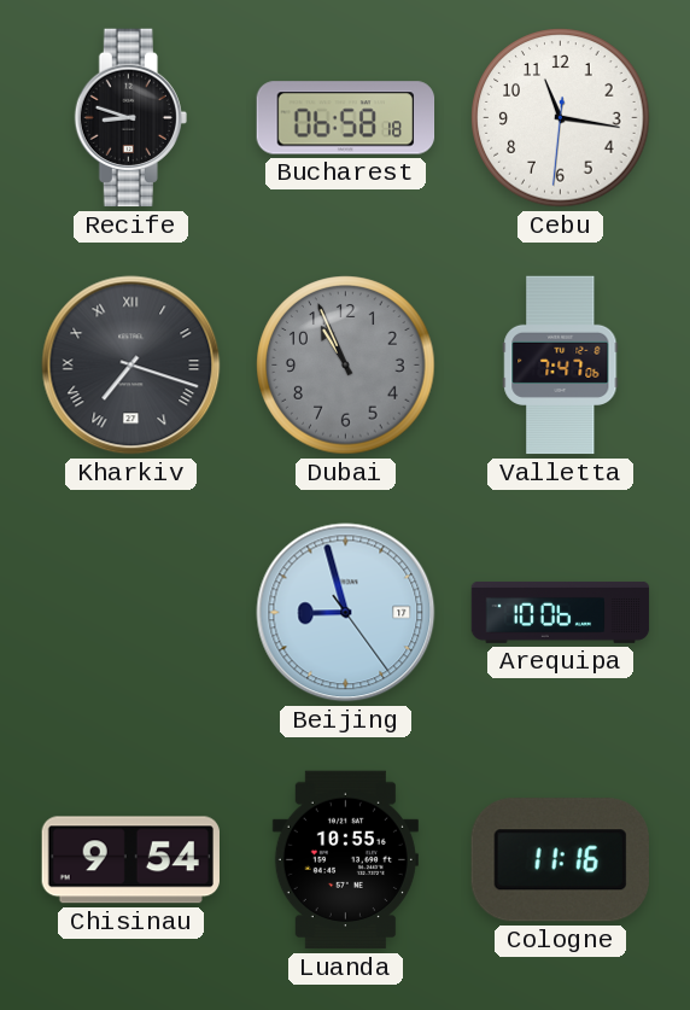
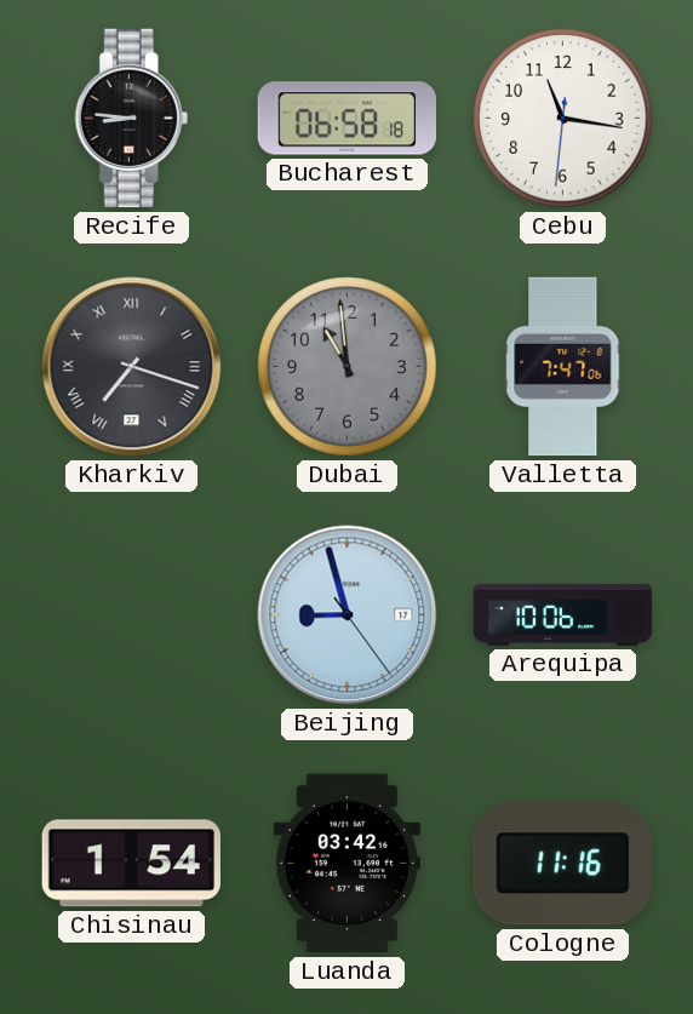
Recife: 8:48 -> 8:46 (131, 119)
Dubai: 10:56 -> 10:59 (348, 367)
Chisinau: 9:54 -> 1:54 (131, 864)
Luanda: 10:55 -> 03:42 (346, 864)
